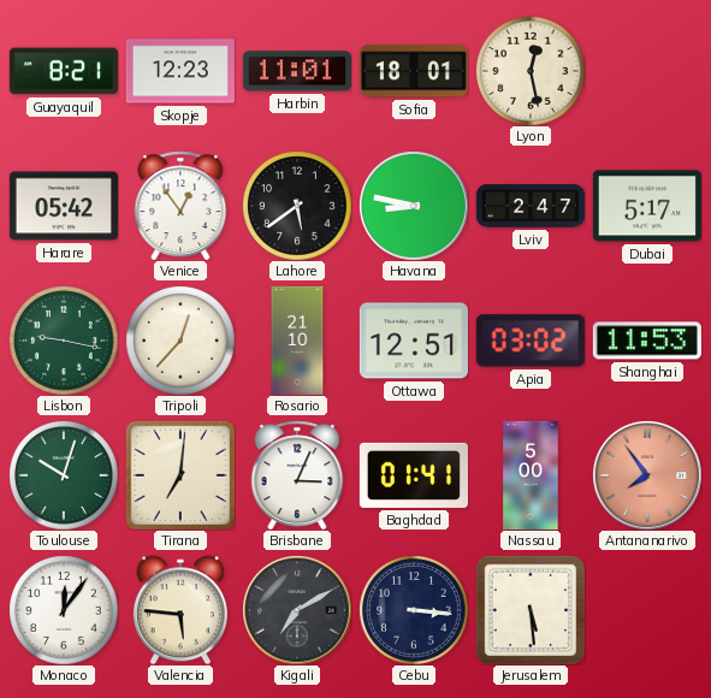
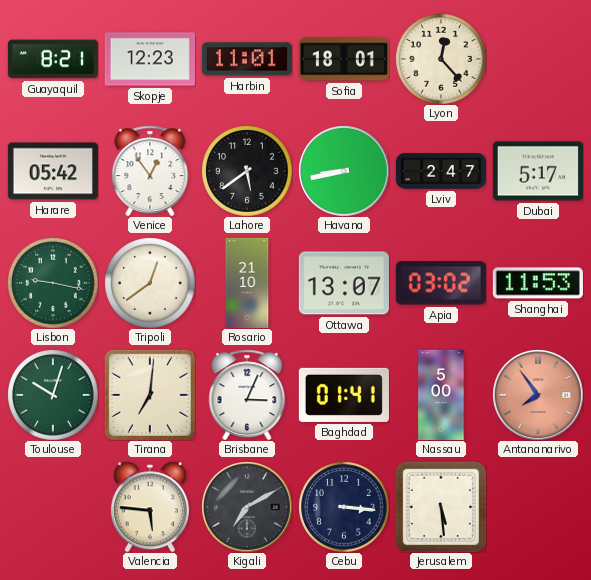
Lyon: 12:28 -> 12:23 (441, 59)
Havana: 8:47 -> 8:43 (344, 171)
Tripoli: 12:37 -> 12:39 (150, 283)
Ottawa: 12:51 -> 13:07 (344, 283)
Monaco: 12:06 -> none (64, 610)
